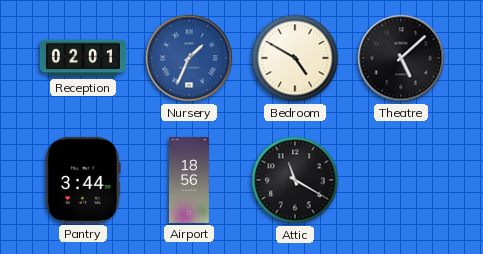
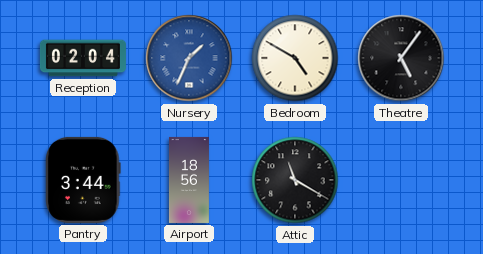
Reception: 02:01 -> 02:04 (83, 58)
Theatre: 5:08 -> 5:06 (401, 58)
